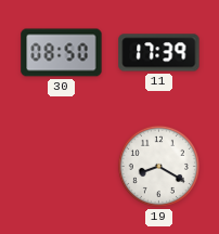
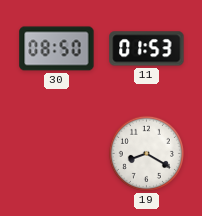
11: 17:39 -> 01:53 (147, 49)
